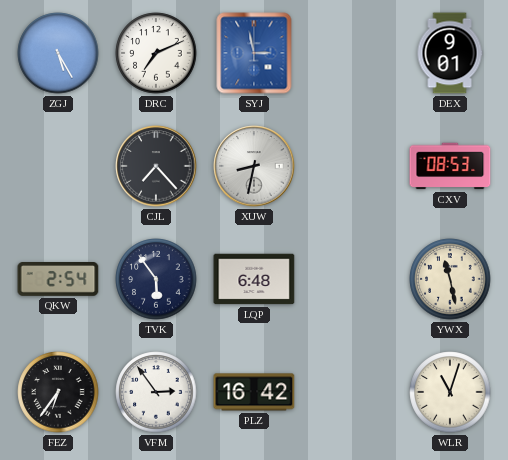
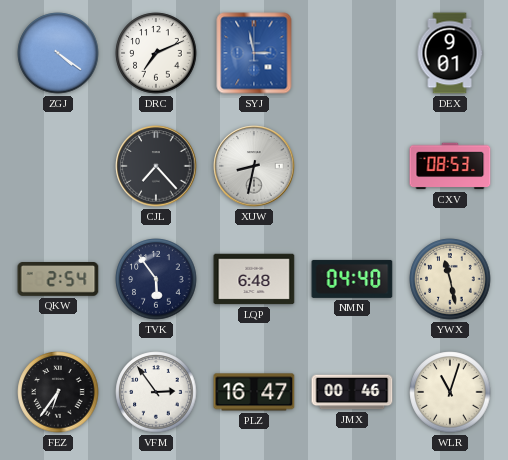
ZGJ: 5:25 -> 4:21 (58, 53)
NMN: none -> 04:40 (352, 279)
PLZ: 16:42 -> 16:47 (254, 392)
JMX: none -> 00:46 (352, 392)
